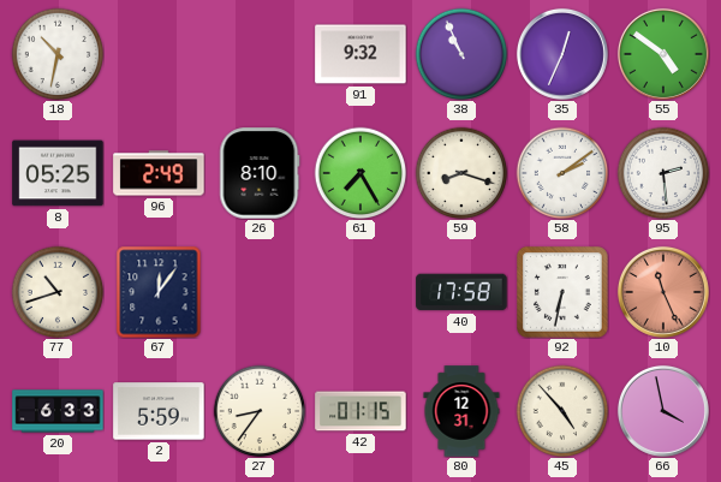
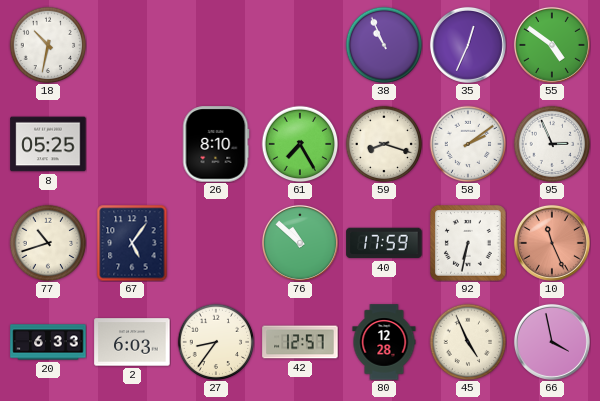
91: 9:32 -> none (360, 54)
96: 2:49 -> none (159, 173)
95: 2:29 -> 2:56 (552, 144)
67: 12:06 -> 5:06 (132, 243)
76: none -> 10:52 (300, 243)
40: 17:58 -> 17:59 (384, 243)
2: 5:59 -> 6:03 (132, 342)
42: 01:15 -> 12:57 (300, 342)
80: 12:31 -> 12:28 (384, 342)
45: 4:53 -> 4:56 (468, 342)
